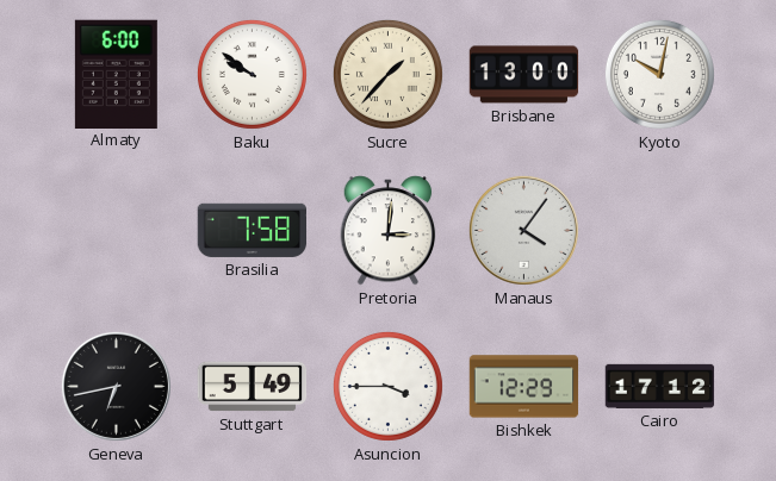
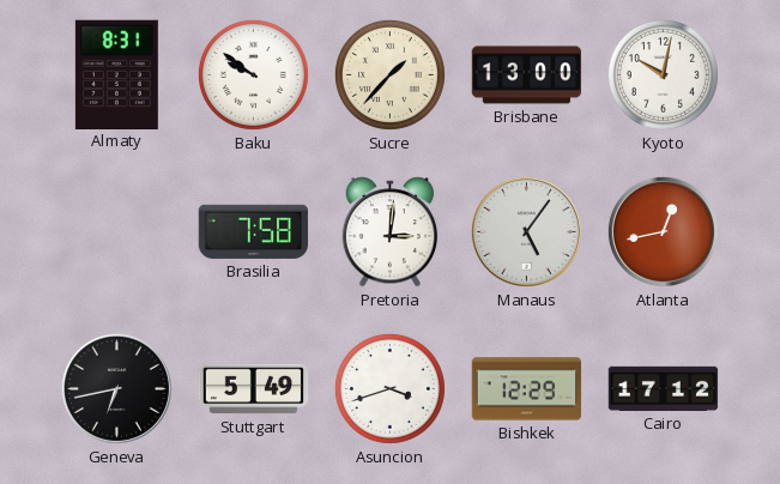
Almaty: 6:00 -> 8:31 (116, 74)
Manaus: 4:06 -> 5:06 (526, 231)
Atlanta: none -> 12:43 (663, 231)
Asuncion: 3:45 -> 3:42 (389, 388)
